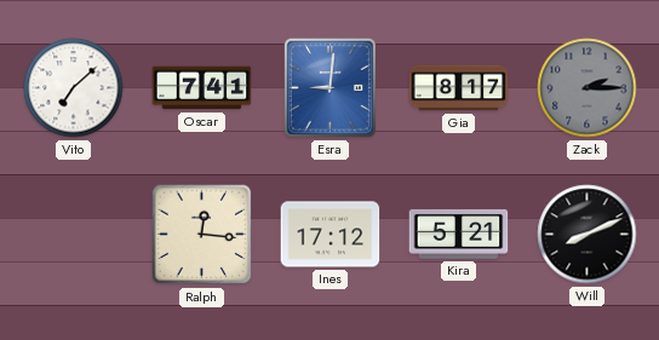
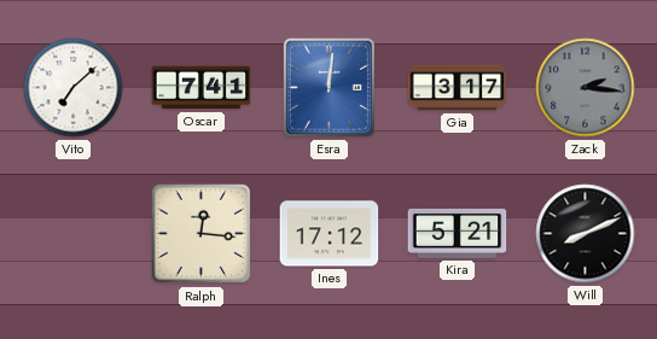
Esra: 9:01 -> 12:01 (328, 87)
Gia: 8:17 -> 3:17 (458, 88)
Zack: 2:15 -> 2:16 (586, 88)
